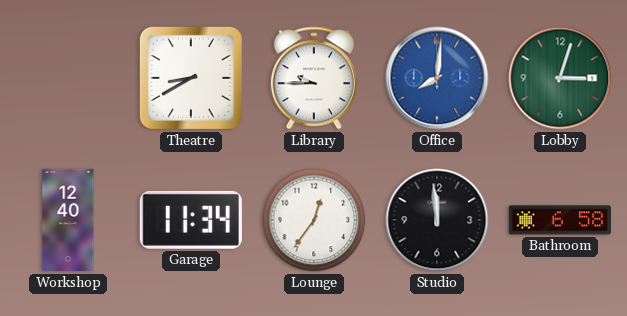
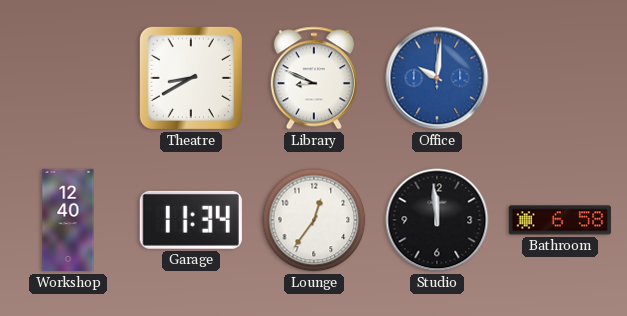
Library: 9:45 -> 8:49 (314, 78)
Office: 8:01 -> 10:01 (437, 78)
Lobby: 3:03 -> none (560, 78)
